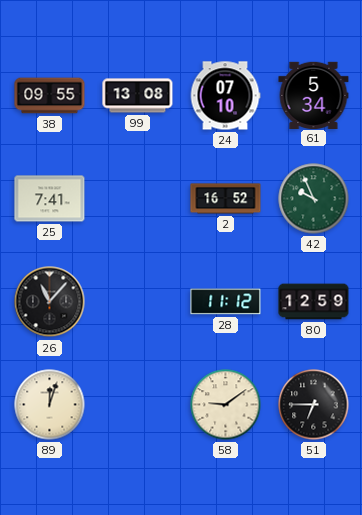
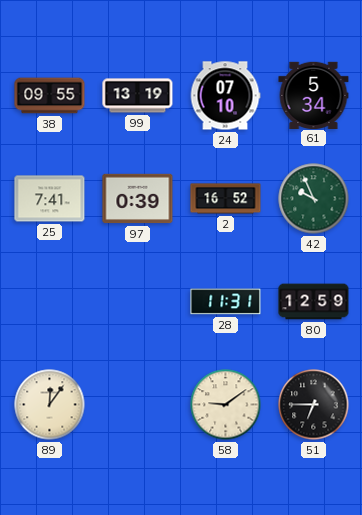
99: 13:08 -> 13:19 (138, 96)
97: none -> 0:39 (138, 199)
26: 11:07 -> none (50, 302)
28: 11:12 -> 11:31 (226, 302)
89: 12:03 -> 12:06 (50, 405)
